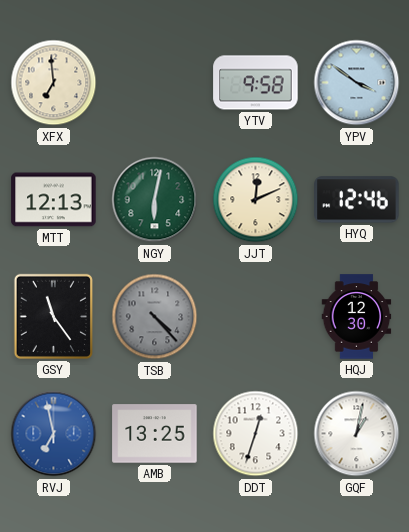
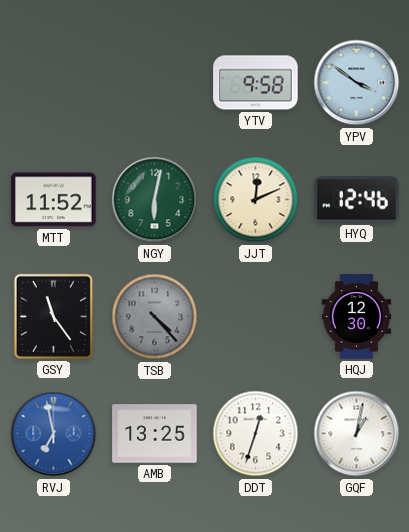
XFX: 6:59 -> none (54, 83)
MTT: 12:13 -> 11:52 (54, 200)
